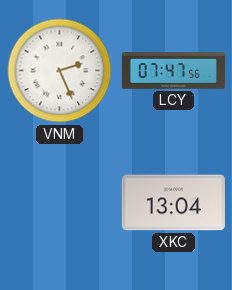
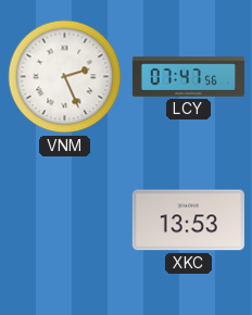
XKC: 13:04 -> 13:53 (188, 220)
